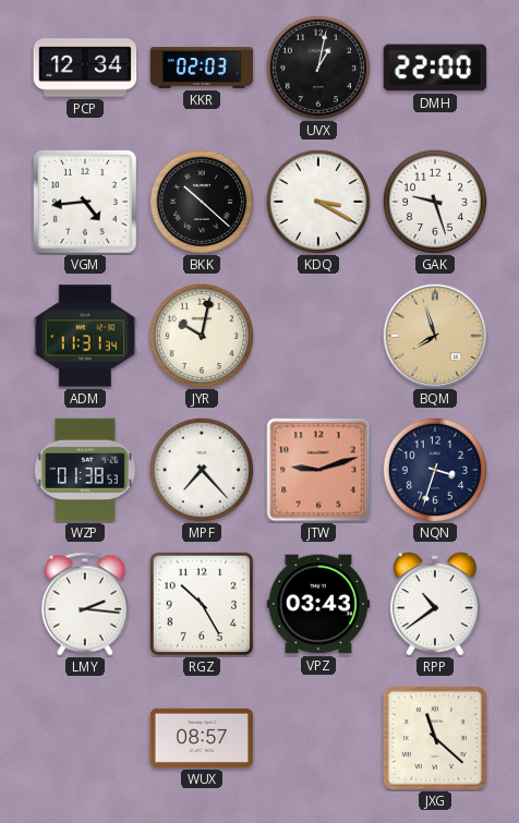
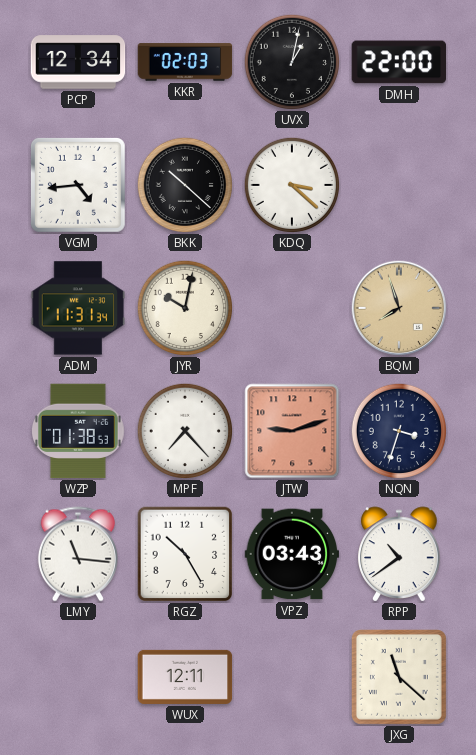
KDQ: 3:20 -> 3:22 (291, 184)
GAK: 9:27 -> none (434, 201)
LMY: 2:16 -> 11:16 (78, 554)
WUX: 08:57 -> 12:11 (185, 677)
